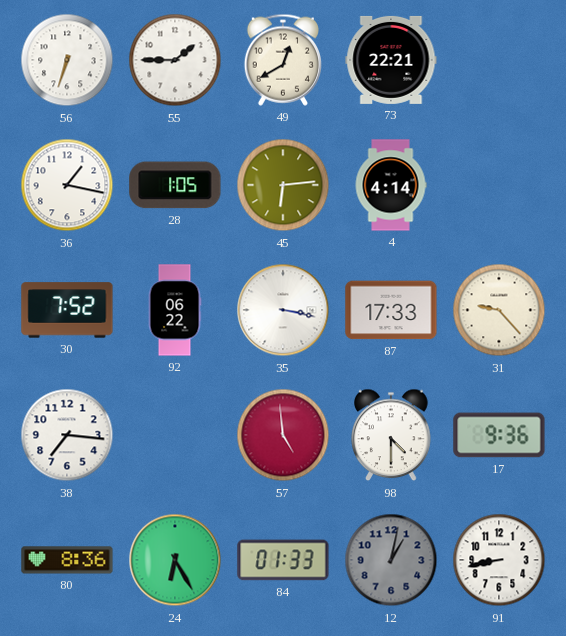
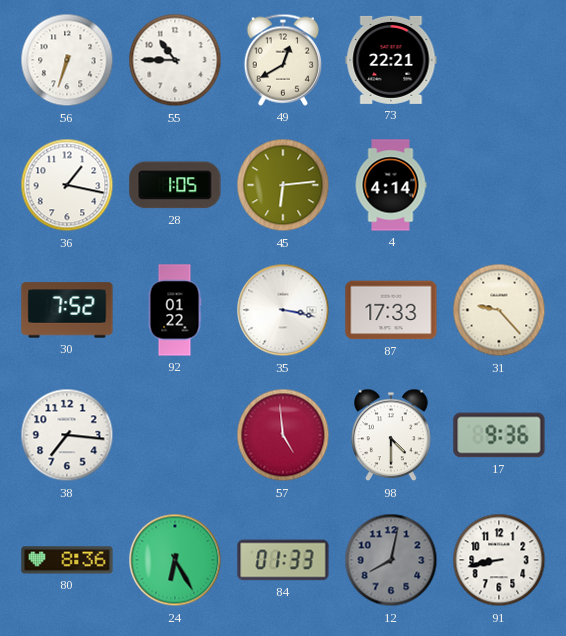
55: 1:45 -> 10:45 (175, 60)
92: 06:22 -> 01:22 (175, 310)
12: 1:02 -> 8:02 (391, 560)
